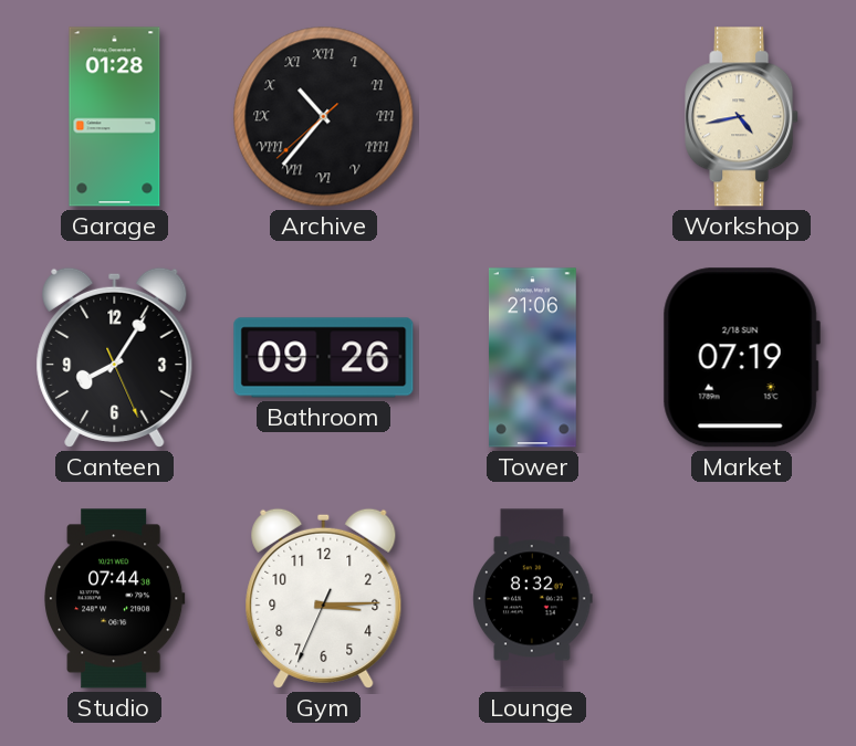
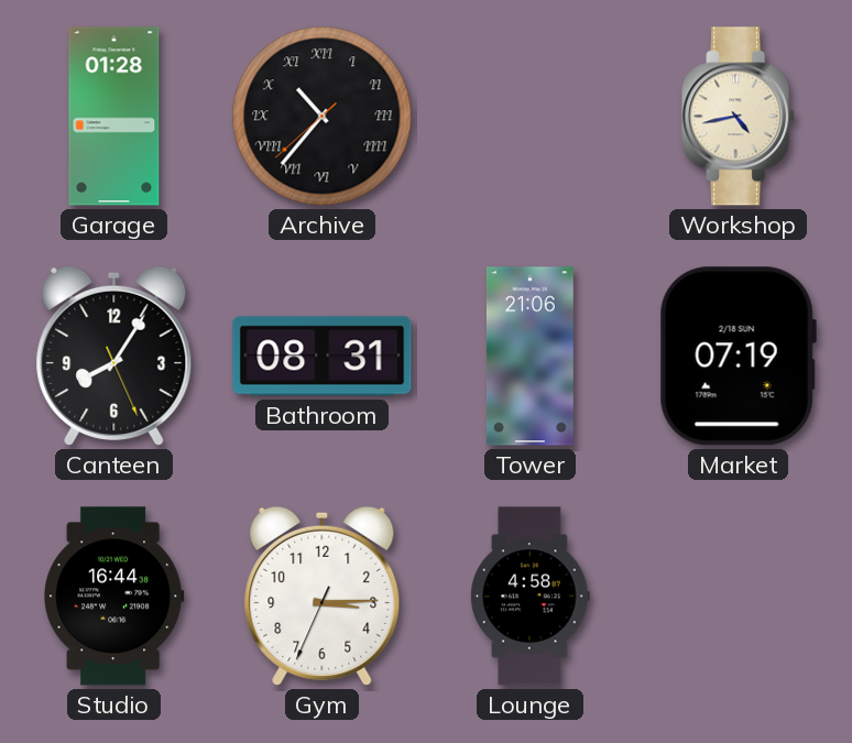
Bathroom: 09:26 -> 08:31 (323, 357)
Studio: 07:44 -> 16:44 (114, 597)
Lounge: 8:32 -> 4:58 (531, 597)
